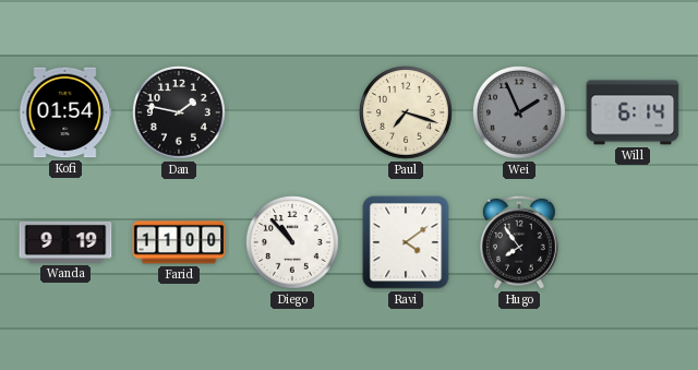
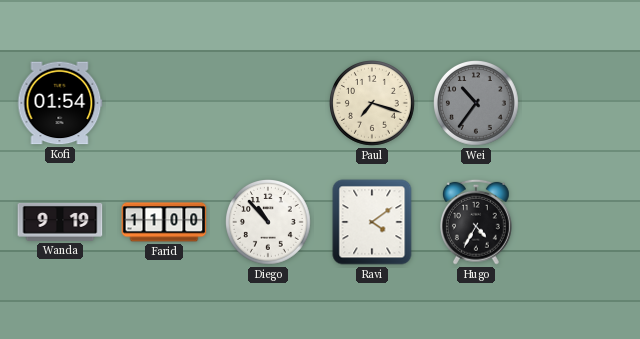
Dan: 1:47 -> none (180, 114)
Wei: 1:56 -> 10:36 (477, 104)
Will: 6:14 -> none (633, 112)
Hugo: 7:54 -> 4:35 (477, 222)
